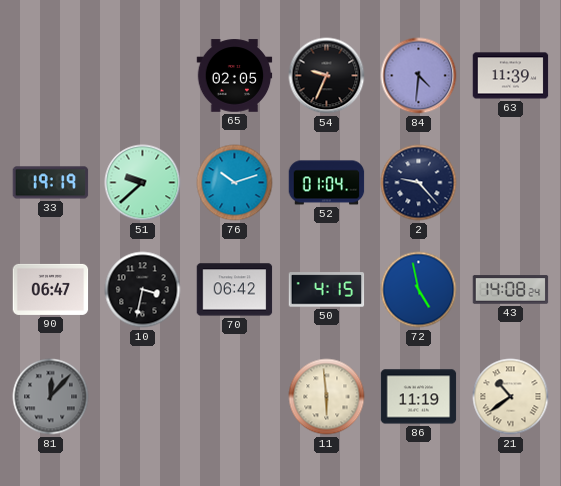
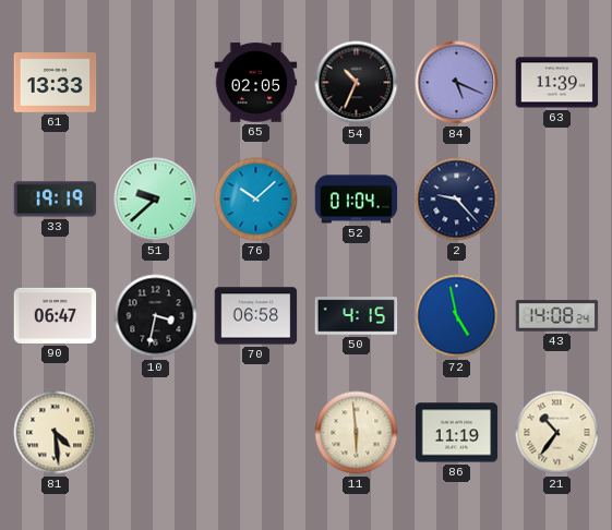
61: none -> 13:33 (56, 83)
54: 9:34 -> 10:34 (357, 83)
84: 4:31 -> 5:19 (457, 83)
76: 10:12 -> 10:08 (256, 200)
70: 06:42 -> 06:58 (256, 316)
81: 12:07 -> 4:29 (56, 433)
81 dial: grey -> cream (56, 433)
21: 10:39 -> 10:36 (557, 433)
